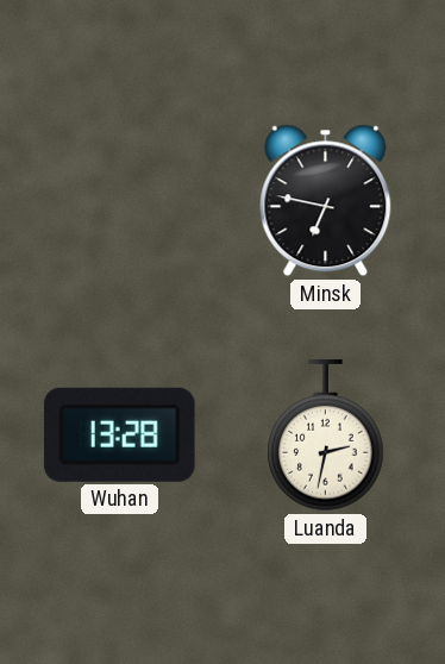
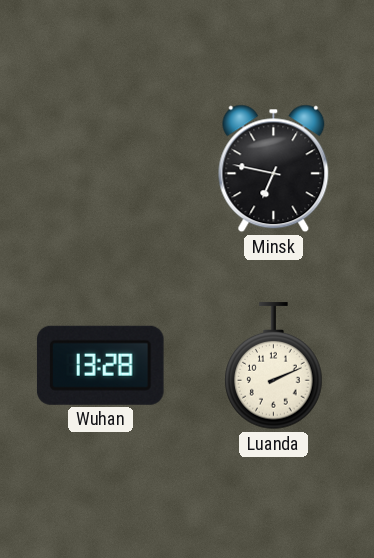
Luanda: 2:32 -> 2:11 (274, 366)
